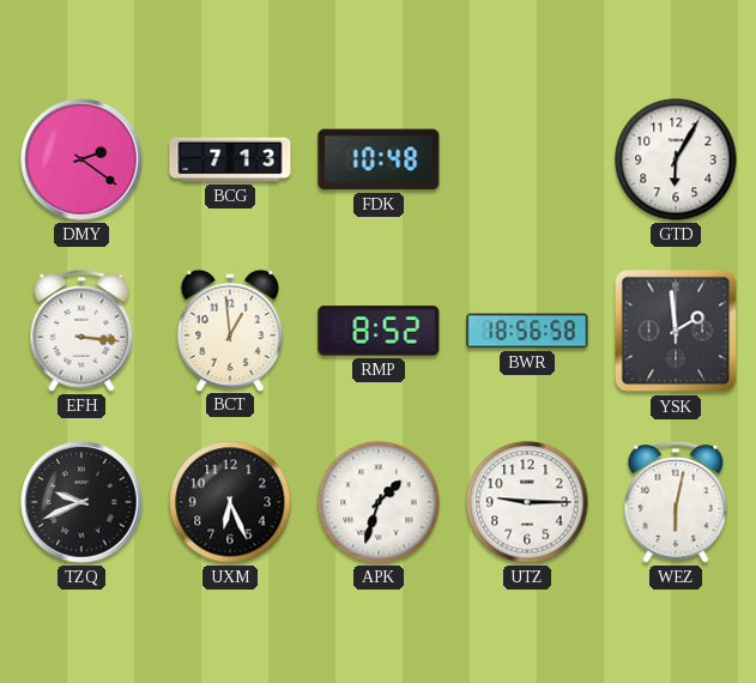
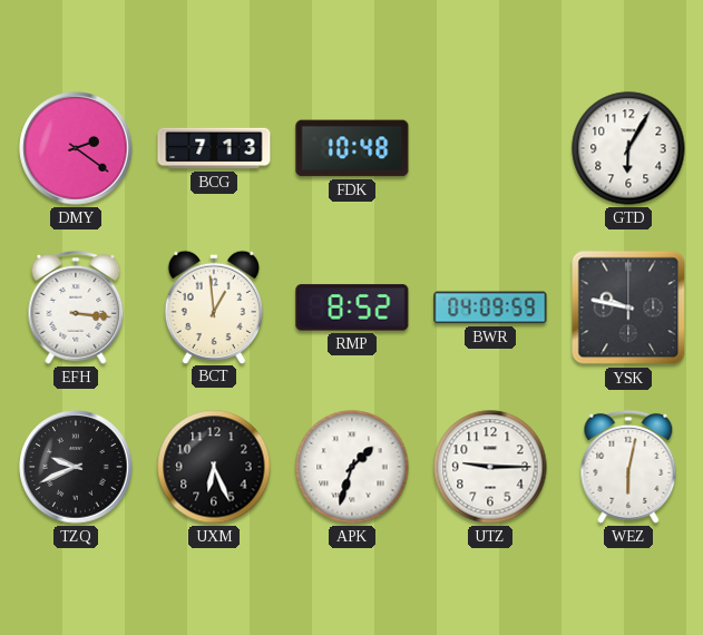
BWR: 18:56 -> 04:09 (490, 307)
YSK: 1:59 -> 9:47 (628, 307)
